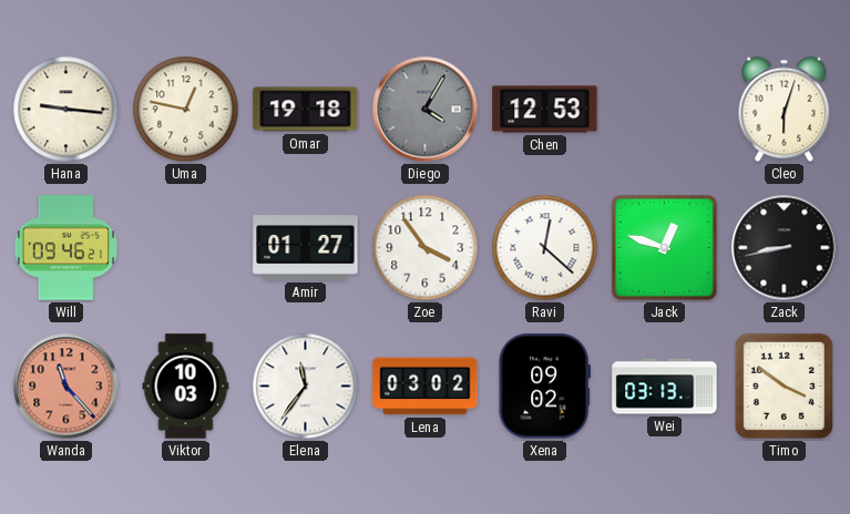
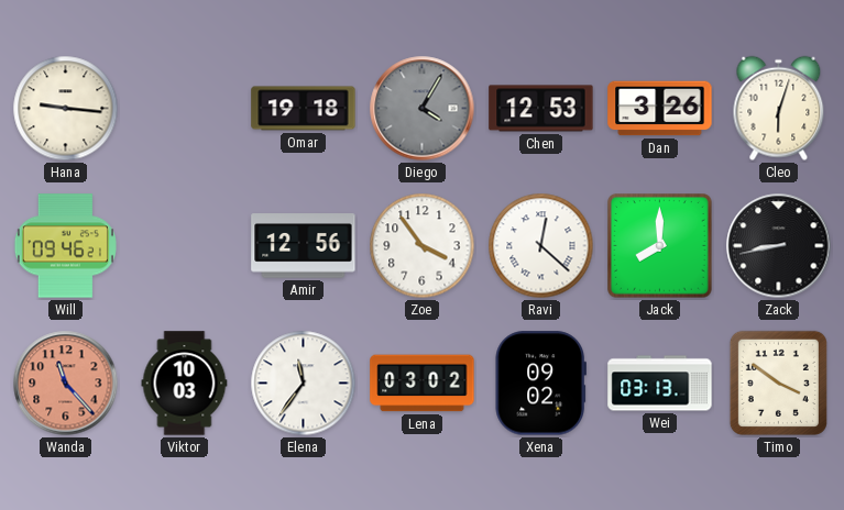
Uma: 12:47 -> none (186, 110)
Dan: none -> 3:26 (660, 109)
Amir: 01:27 -> 12:56 (304, 246)
Jack: 12:48 -> 8:00 (660, 246)
